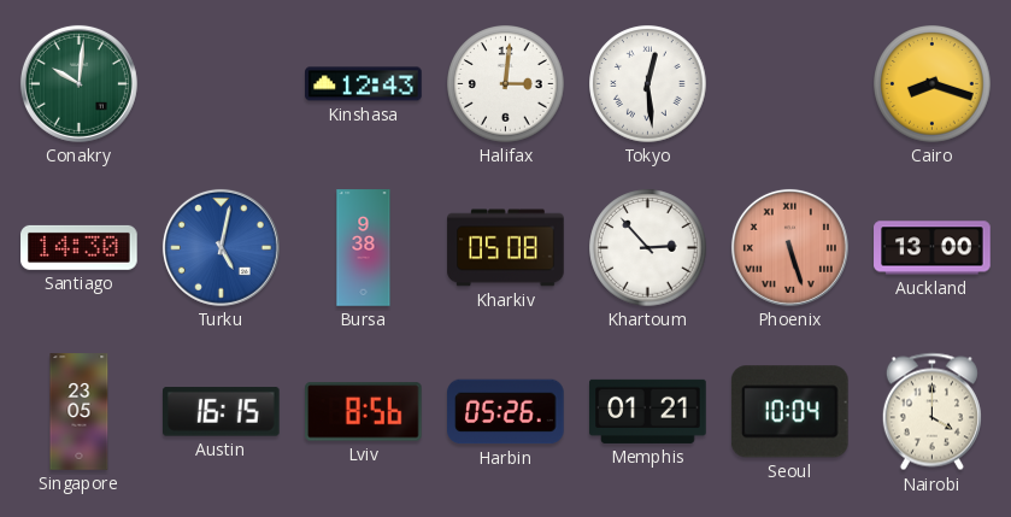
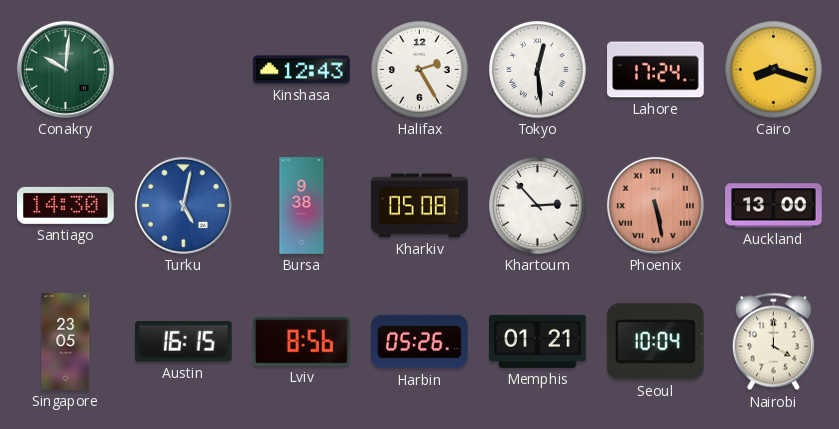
Halifax: 3:01 -> 2:25 (420, 70)
Lahore: none -> 17:24 (656, 70)
Phoenix: 5:27 -> 5:28 (655, 205)
